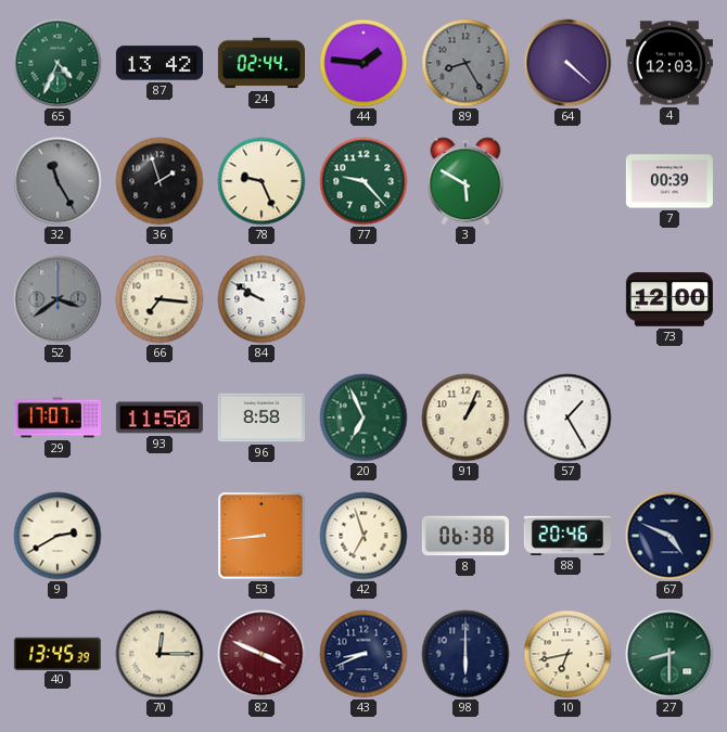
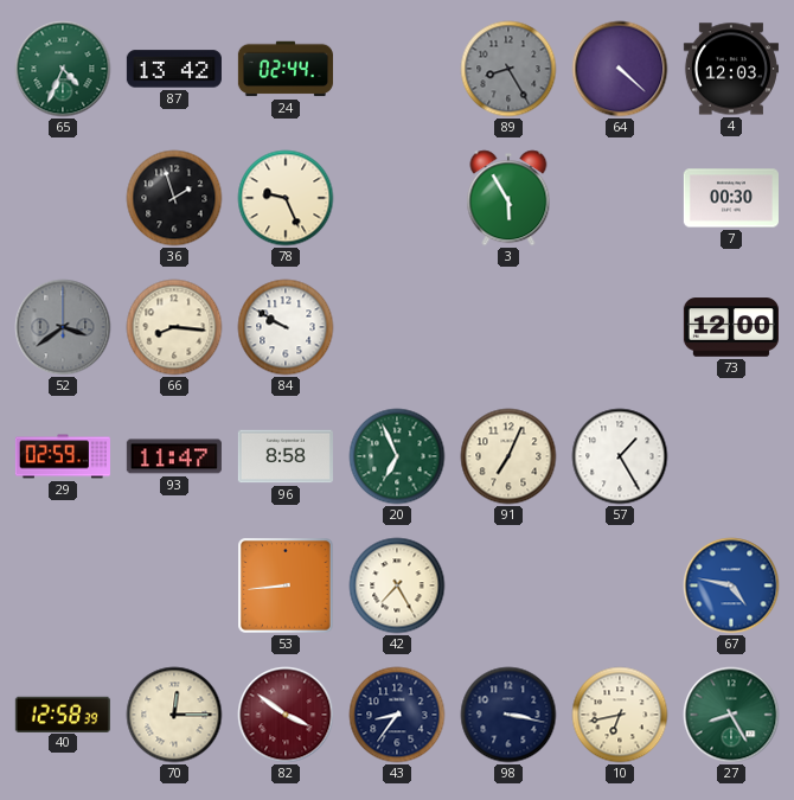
44: 1:46 -> none (363, 63)
32: 11:25 -> none (58, 181)
77: 9:23 -> none (363, 181)
3: 5:50 -> 5:55 (508, 198)
7: 00:39 -> 00:30 (731, 198)
66: 7:16 -> 8:16 (174, 327)
29: 17:07 -> 02:59 (63, 456)
93: 11:50 -> 11:47 (174, 456)
91: 1:04 -> 7:04 (508, 456)
9: 2:40 -> none (58, 536)
42: 6:57 -> 7:25 (397, 585)
8: 06:38 -> none (465, 536)
88: 20:46 -> none (567, 536)
67: 4:49 -> 4:47 (731, 585)
67 dial: navy -> blue (731, 585)
40: 13:45 -> 12:58 (63, 713)
82: 3:49 -> 3:51 (286, 715)
43: 8:41 -> 8:36 (397, 715)
98: 6:00 -> 3:17 (508, 715)
27: 8:30 -> 8:25 (731, 715)
